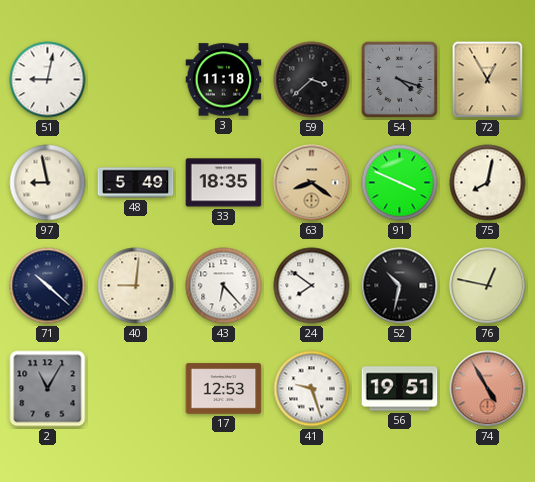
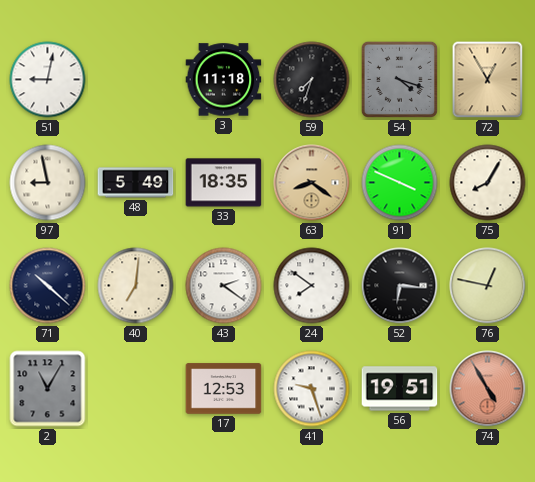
59: 3:38 -> 7:33 (312, 80)
75: 8:02 -> 8:05 (488, 183)
40: 9:01 -> 7:01 (136, 286)
43: 6:23 -> 2:21 (224, 286)
52: 10:32 -> 6:16 (400, 286)
